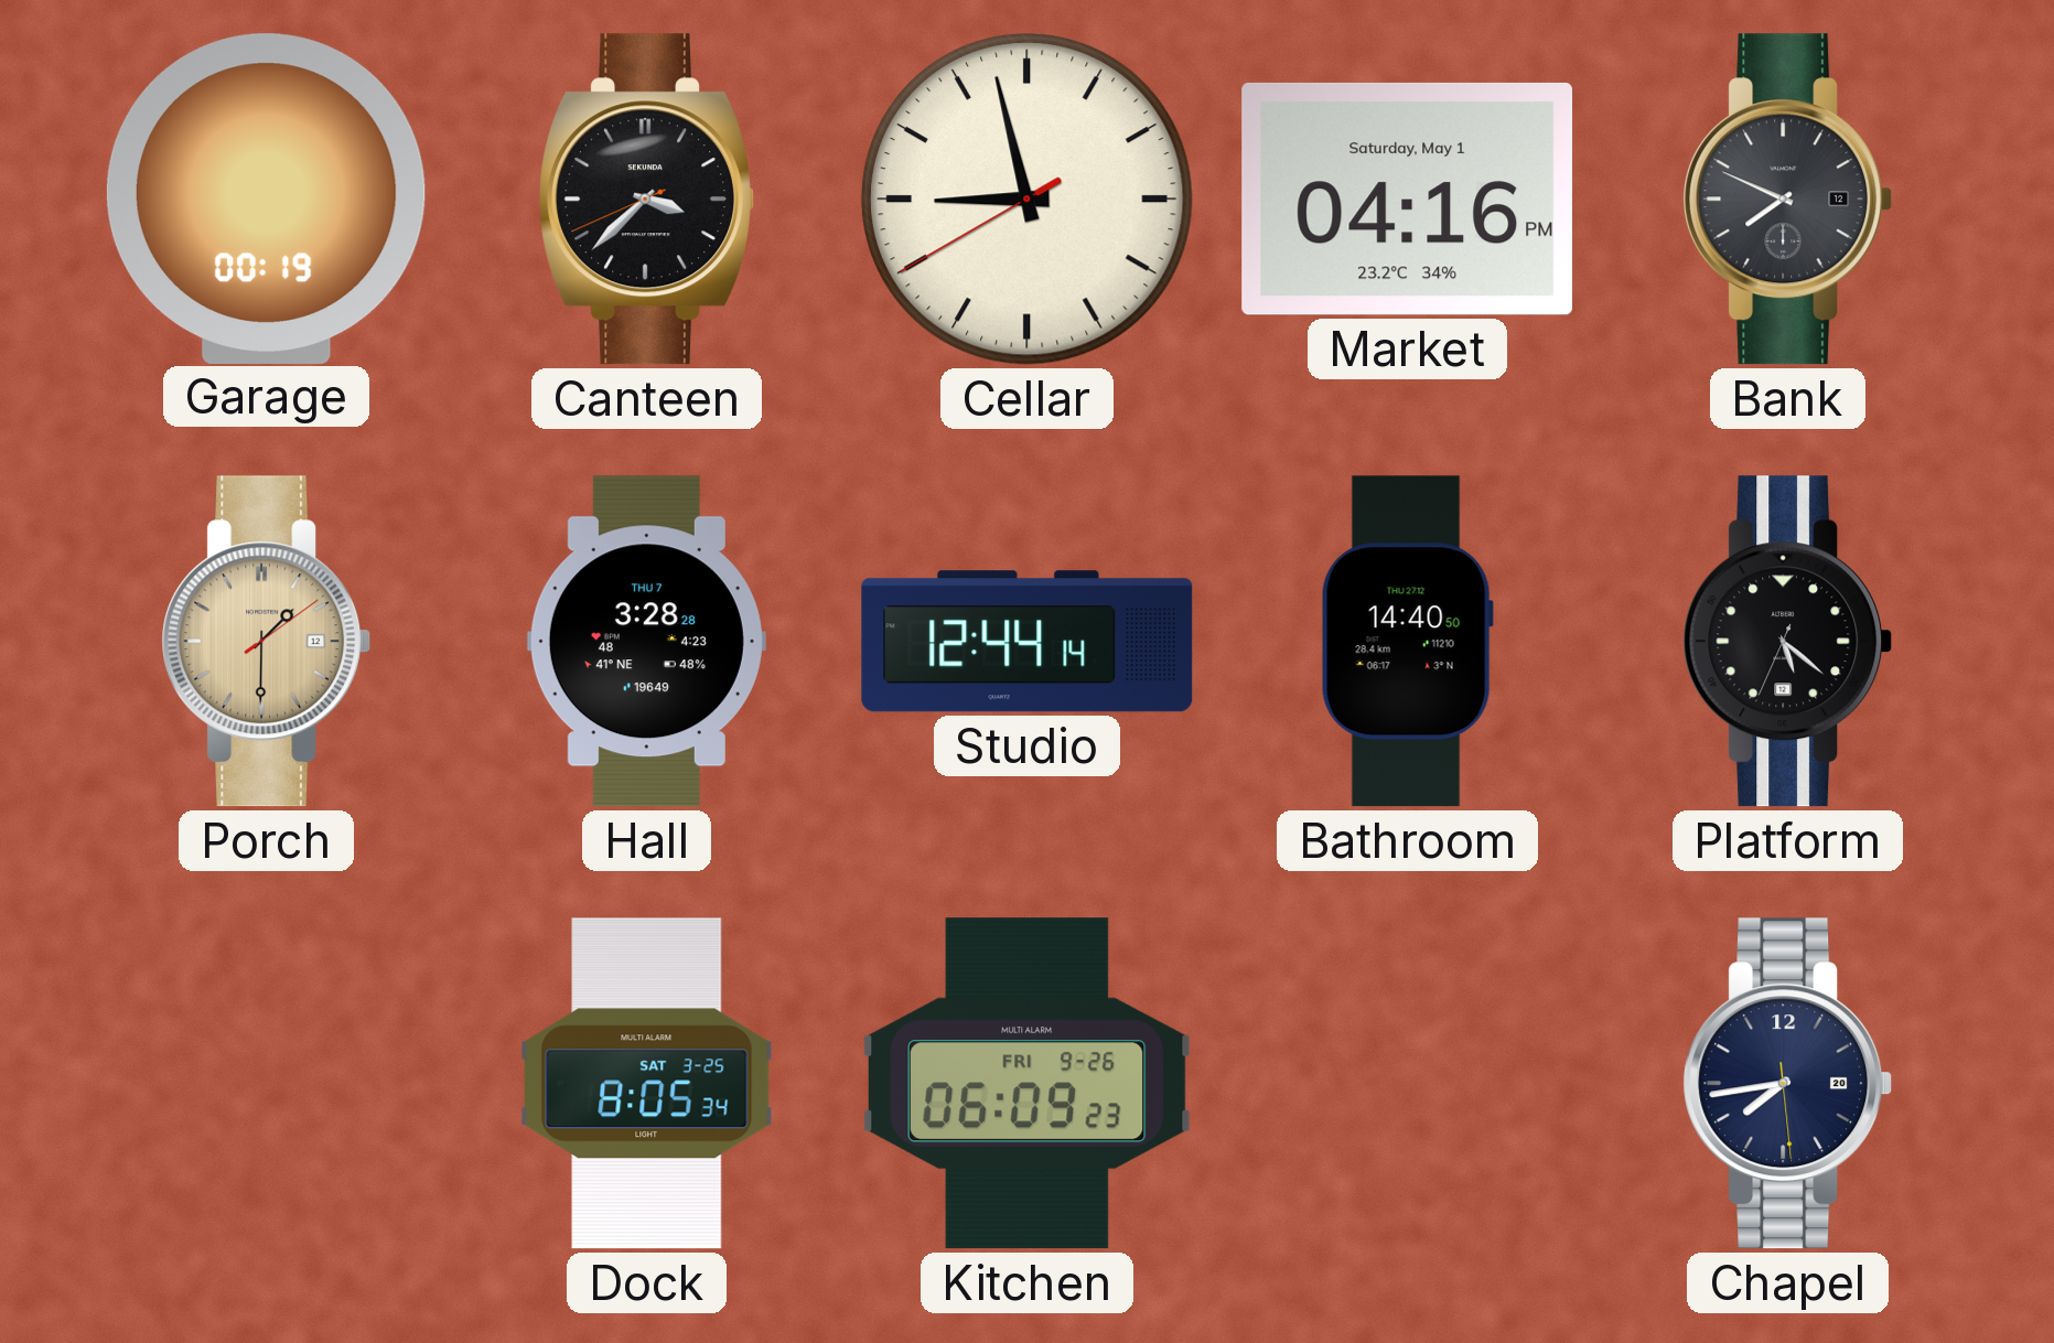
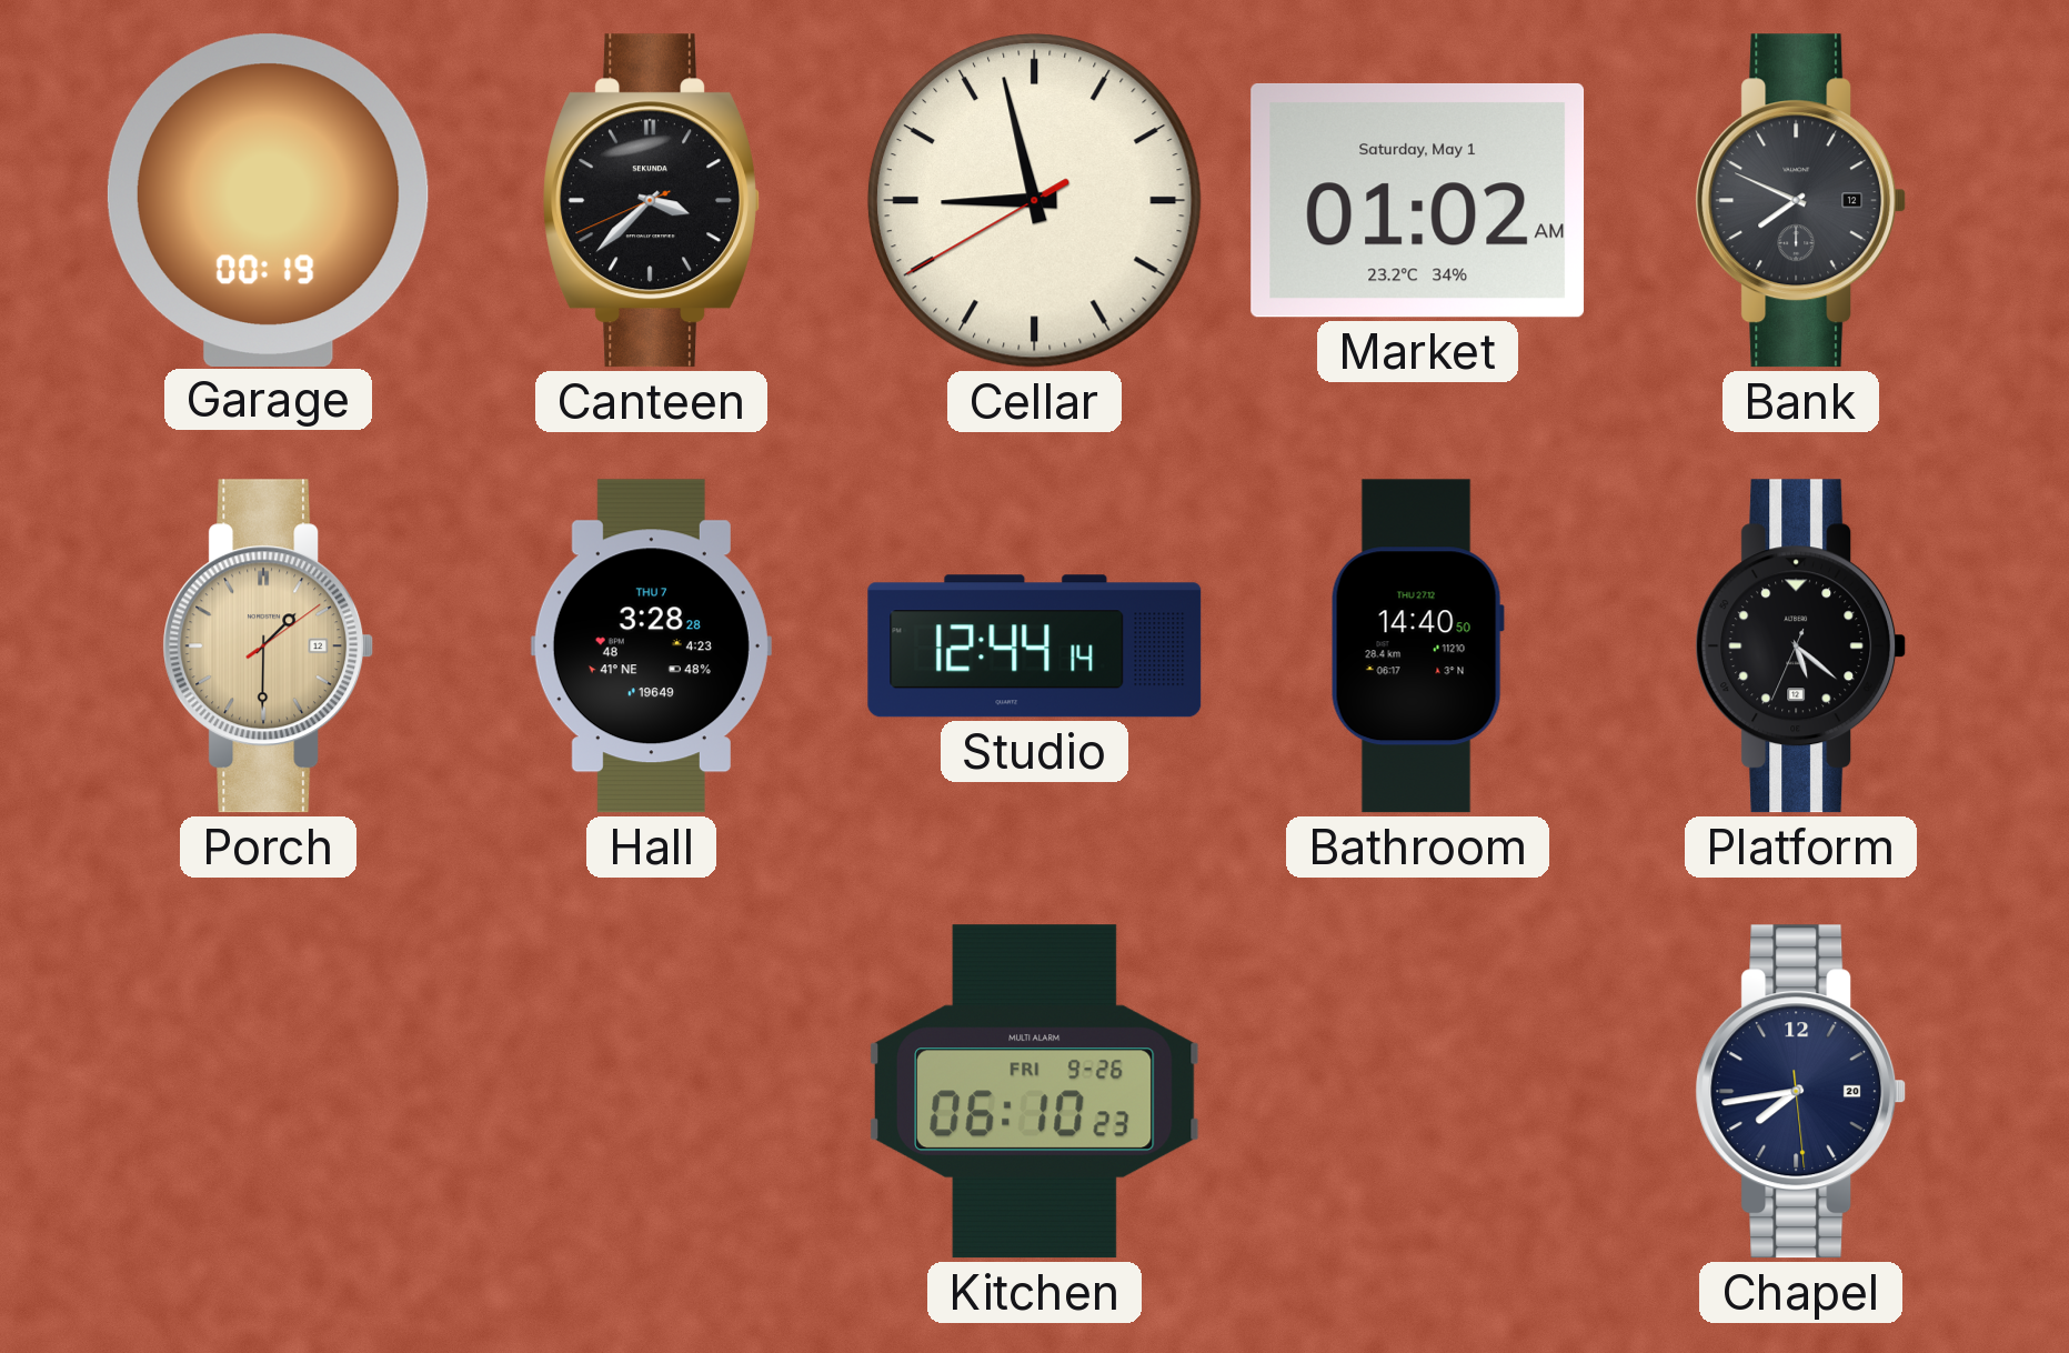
Market: 04:16 -> 01:02 (1418, 200)
Dock: 8:05 -> none (647, 1084)
Kitchen: 06:09 -> 06:10 (1034, 1092)
